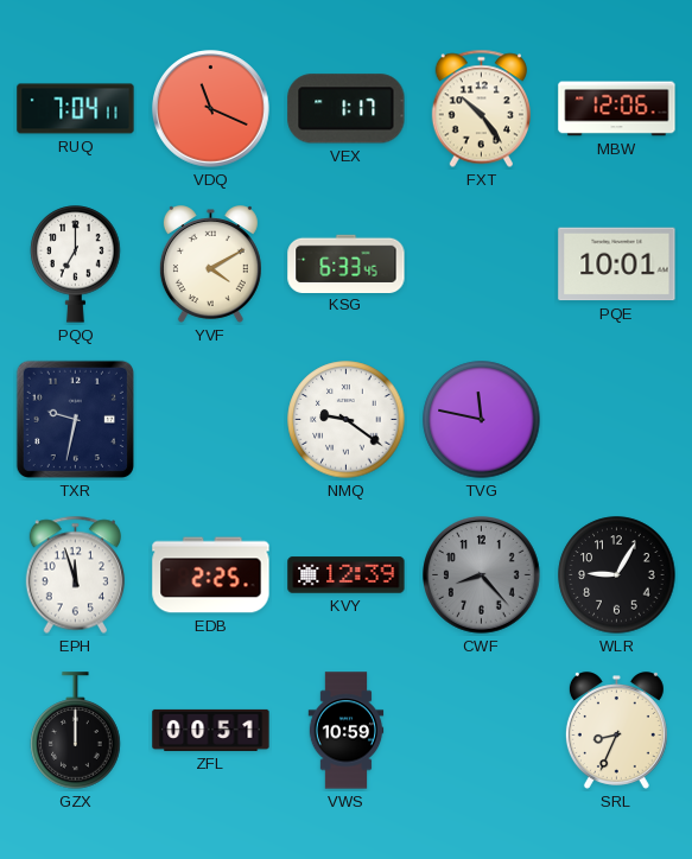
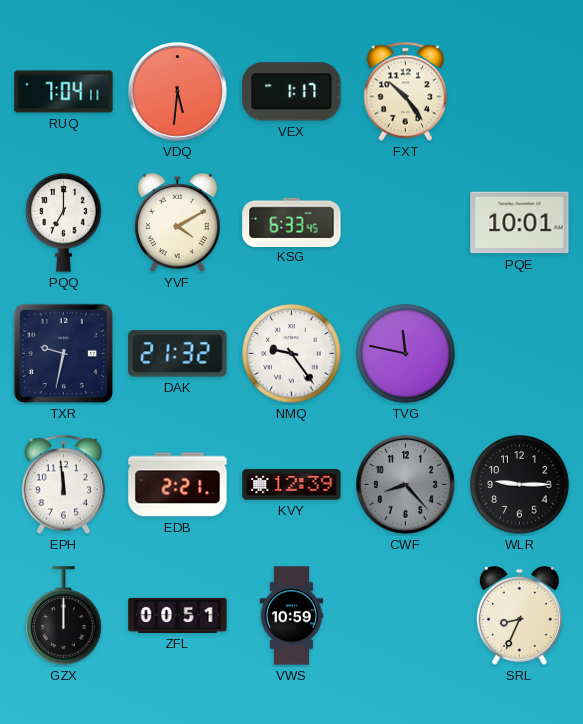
VDQ: 11:19 -> 5:31 (178, 92)
MBW: 12:06 -> none (617, 109)
DAK: none -> 21:32 (178, 354)
NMQ: 9:21 -> 9:24 (292, 354)
EPH: 11:57 -> 11:59 (63, 485)
EDB: 2:25 -> 2:21 (178, 485)
WLR: 9:05 -> 9:15 (520, 485)
